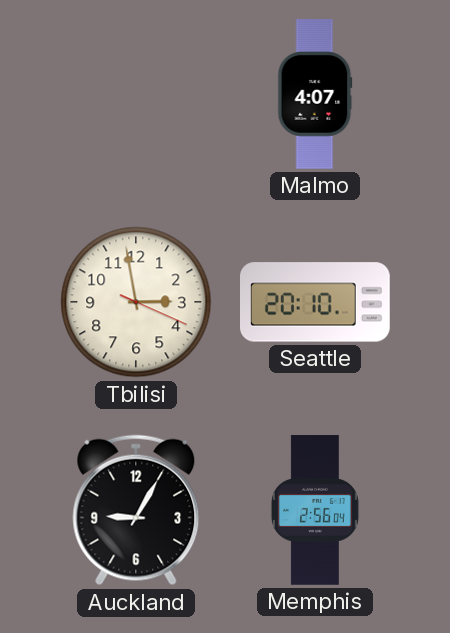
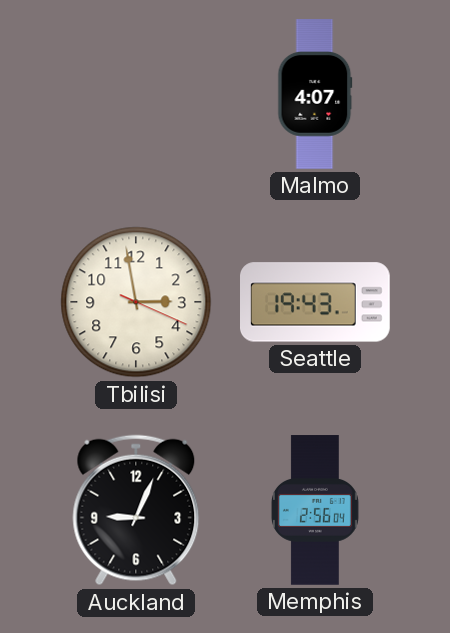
Seattle: 20:10 -> 19:43 (316, 302)
Auckland: 9:05 -> 9:04 (136, 510)
